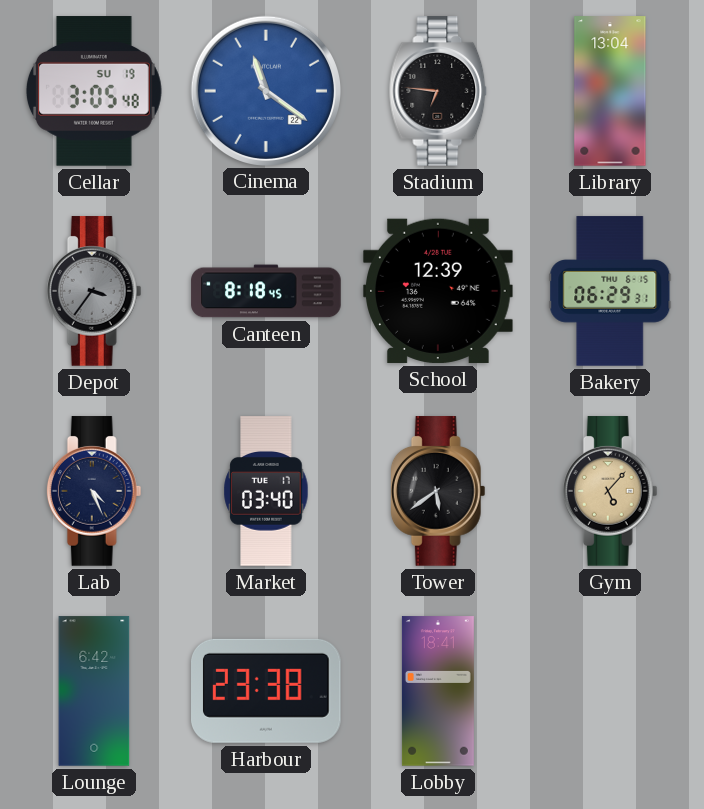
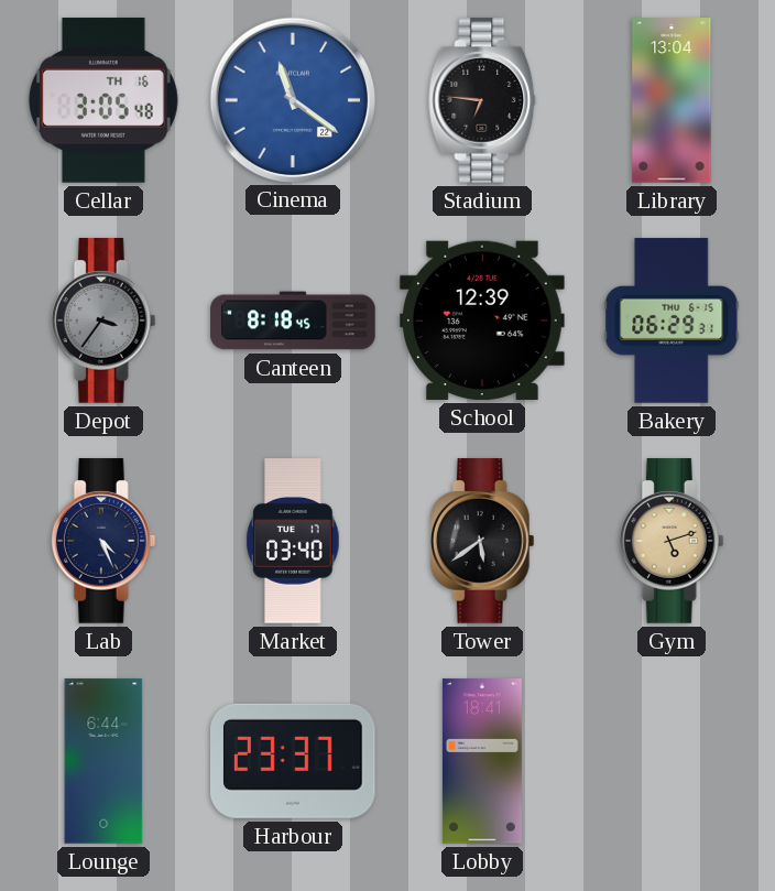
Cellar date: SU 19 -> TH 16 (103, 100)
Gym: 5:07 -> 5:12 (672, 541)
Lounge: 6:42 -> 6:44 (103, 761)
Harbour: 23:38 -> 23:37 (294, 761)
